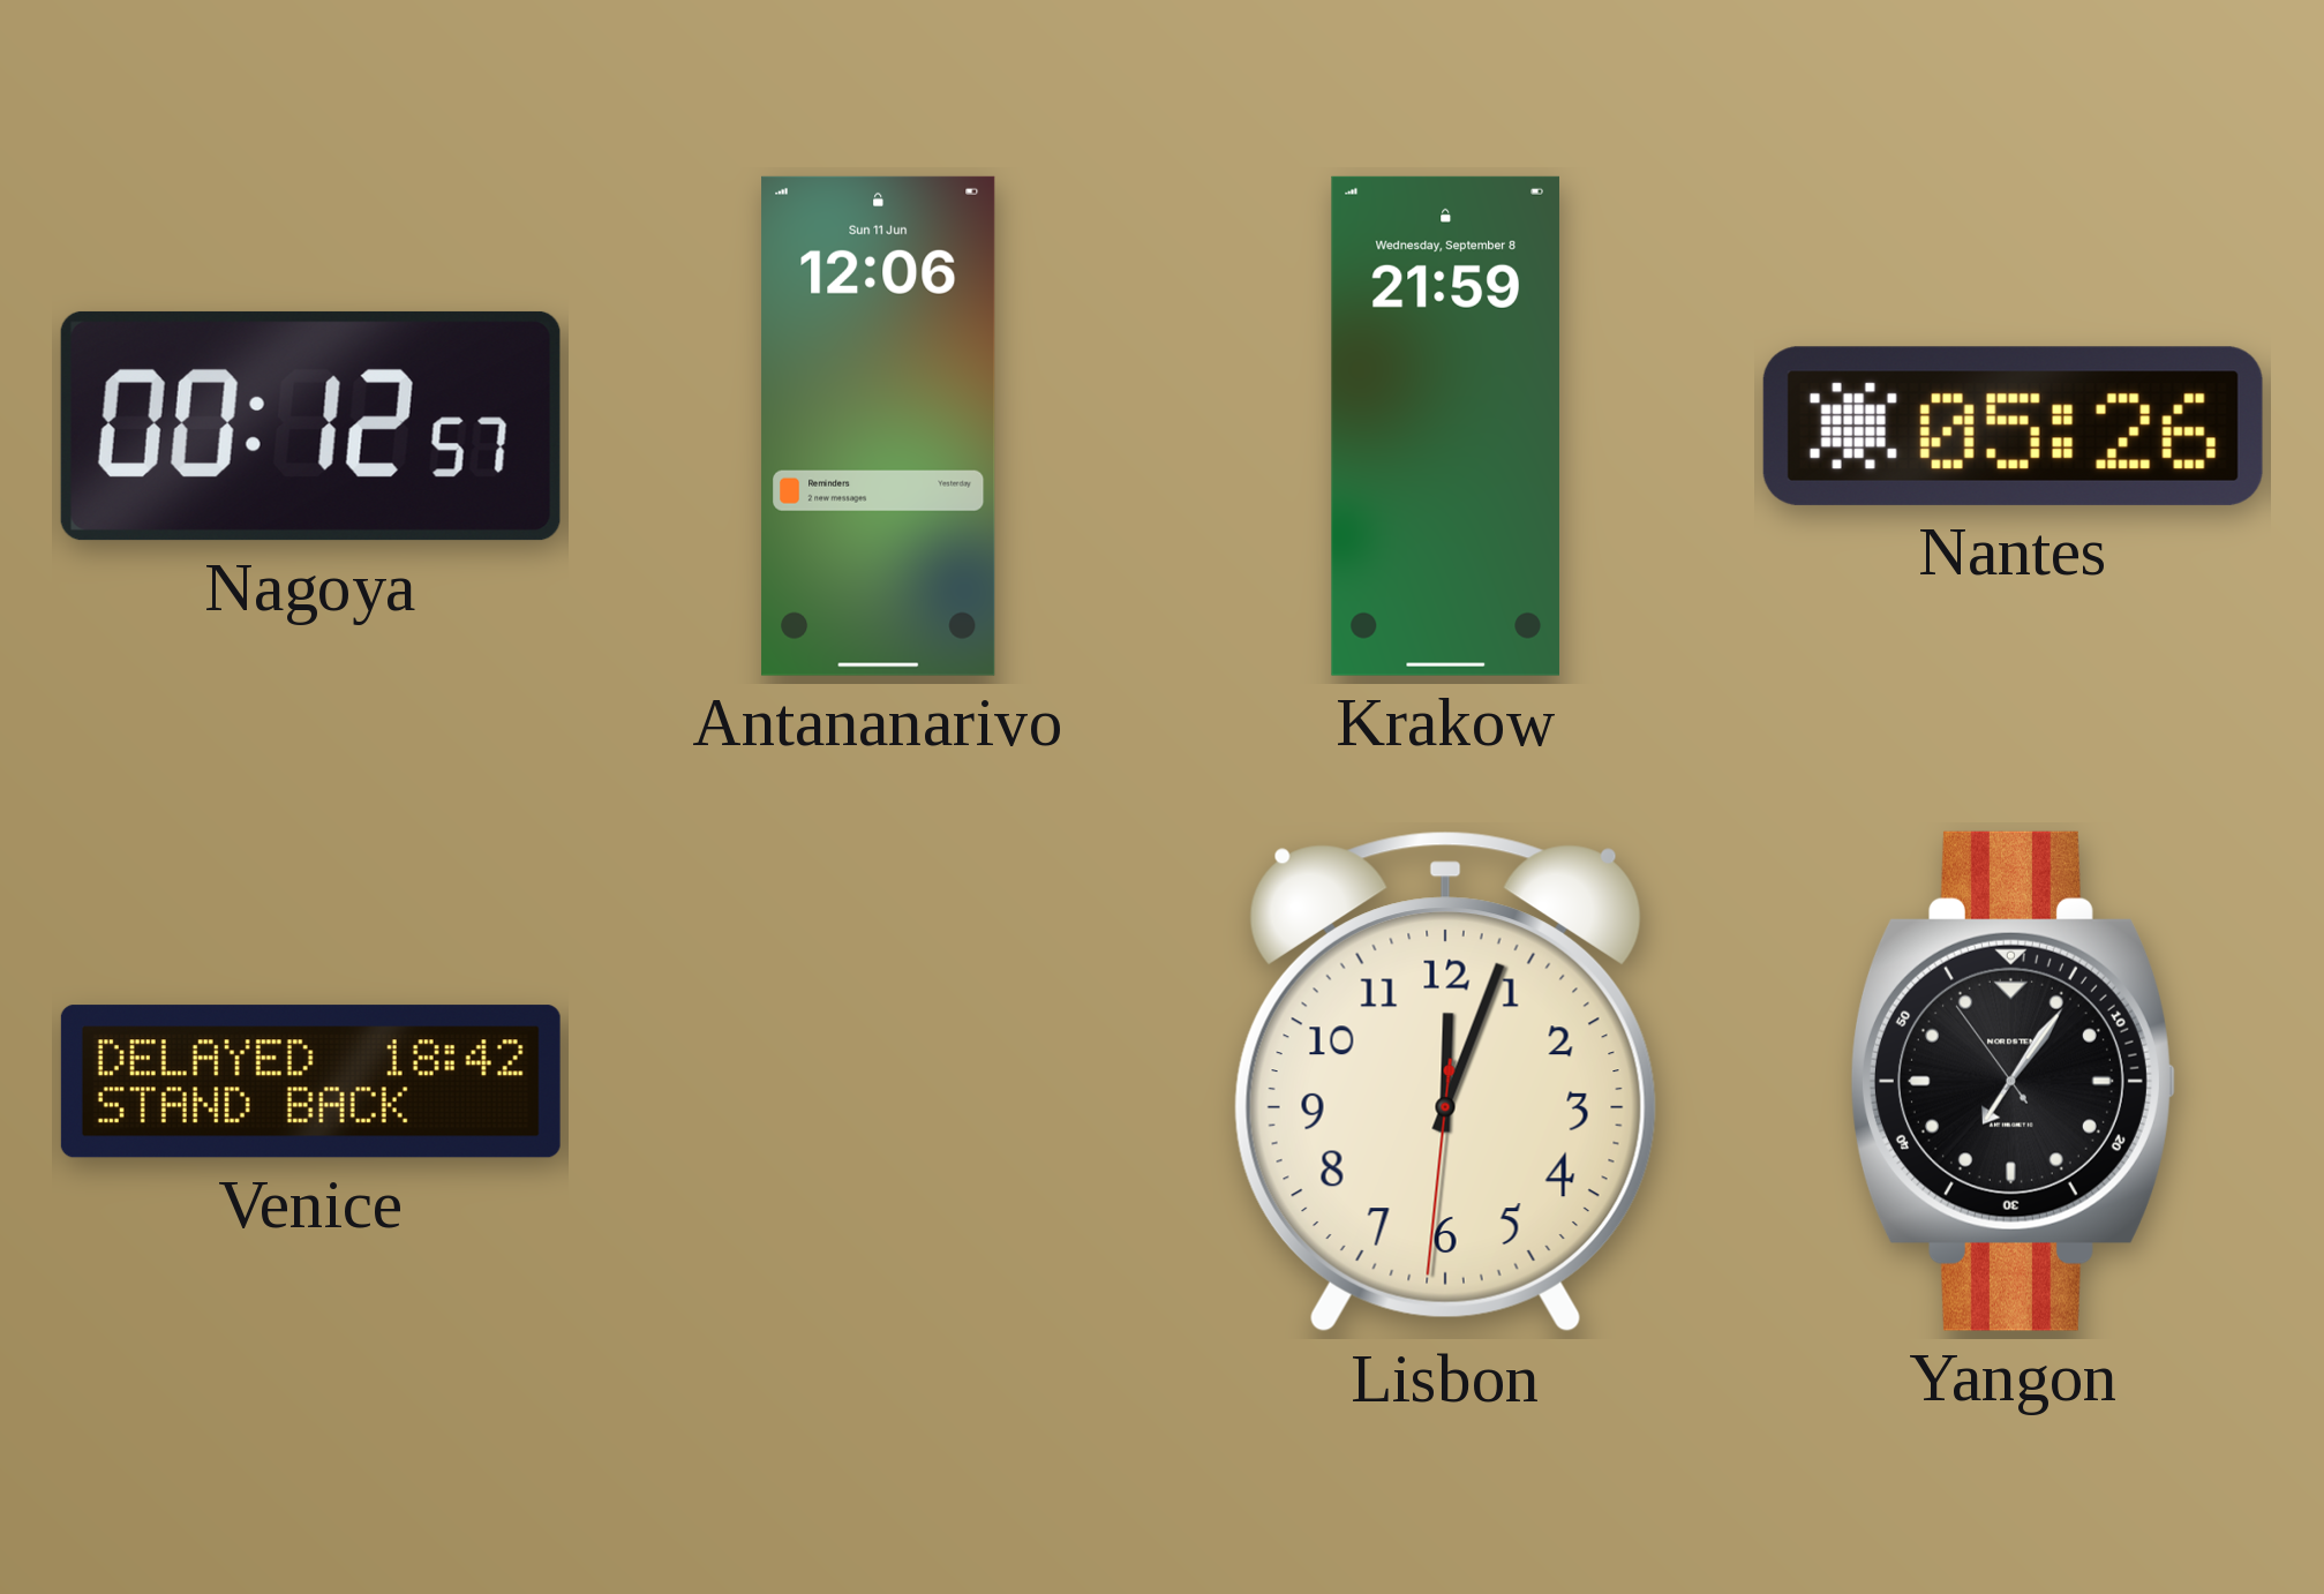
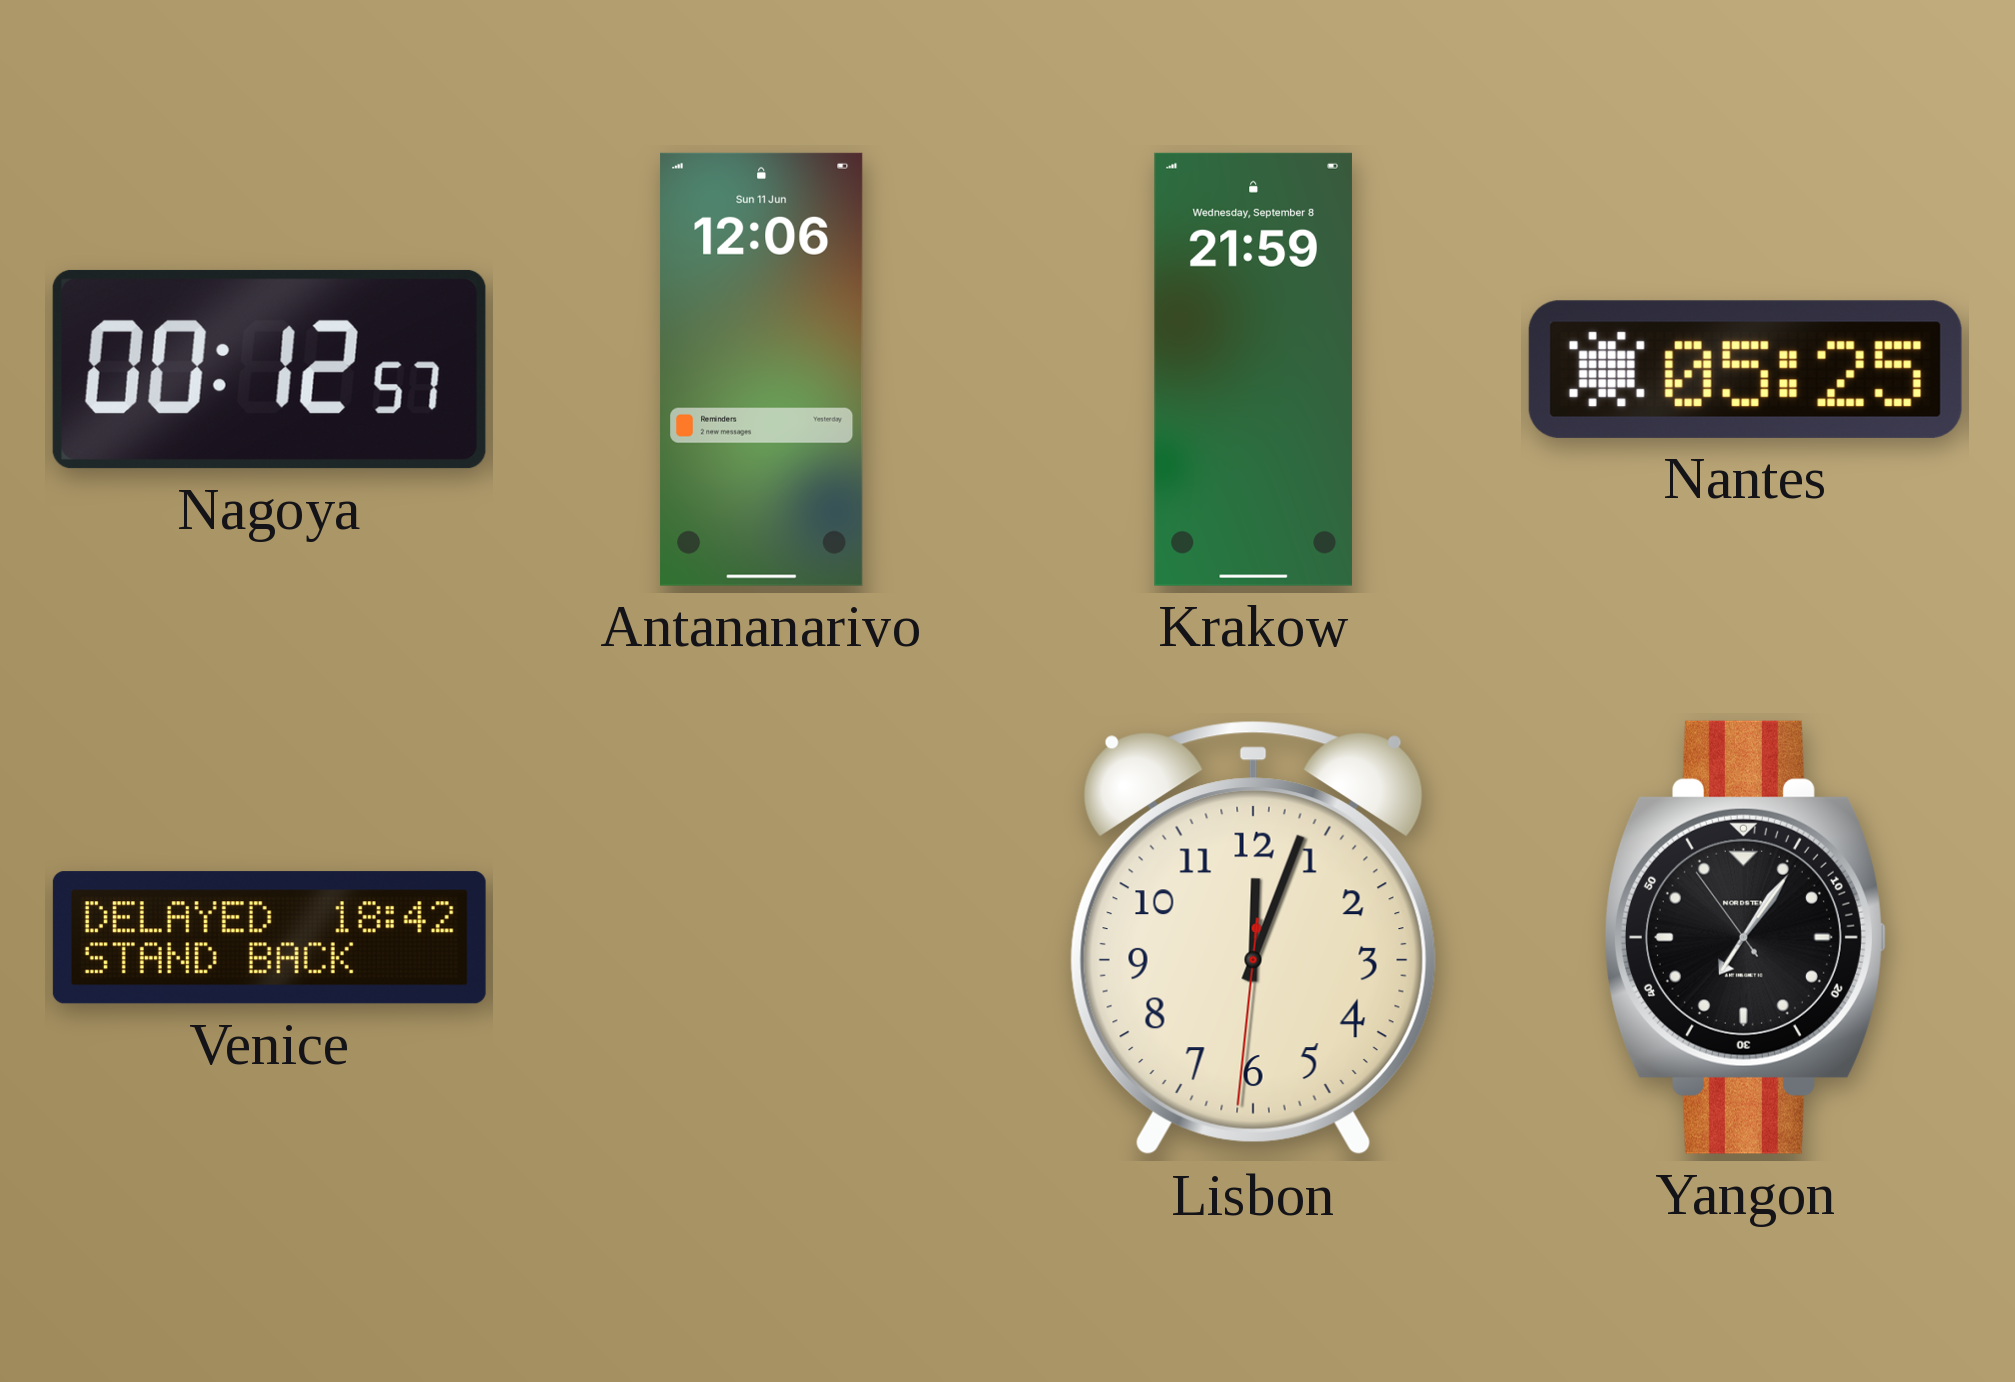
Nantes: 05:26 -> 05:25 (1745, 369)
